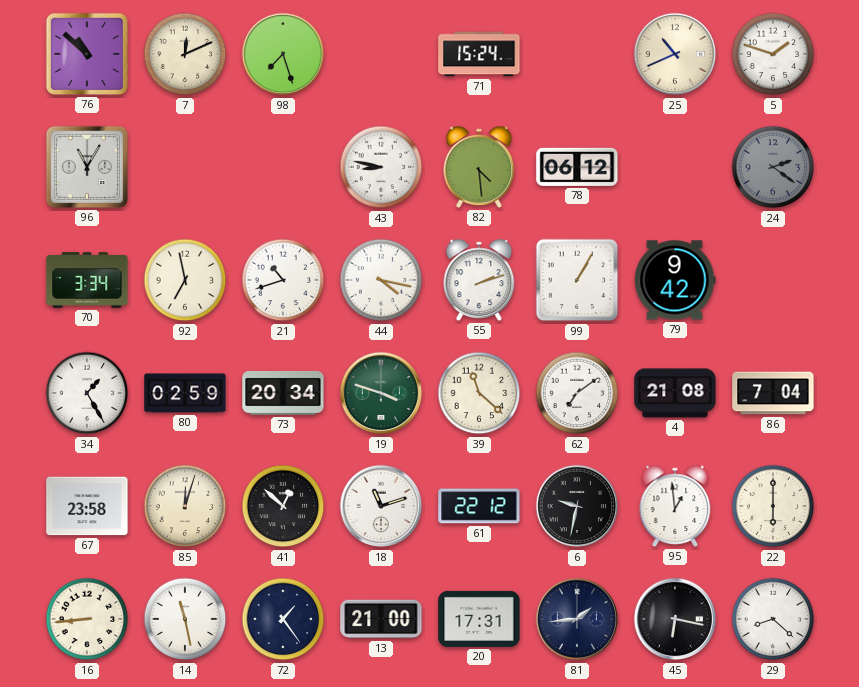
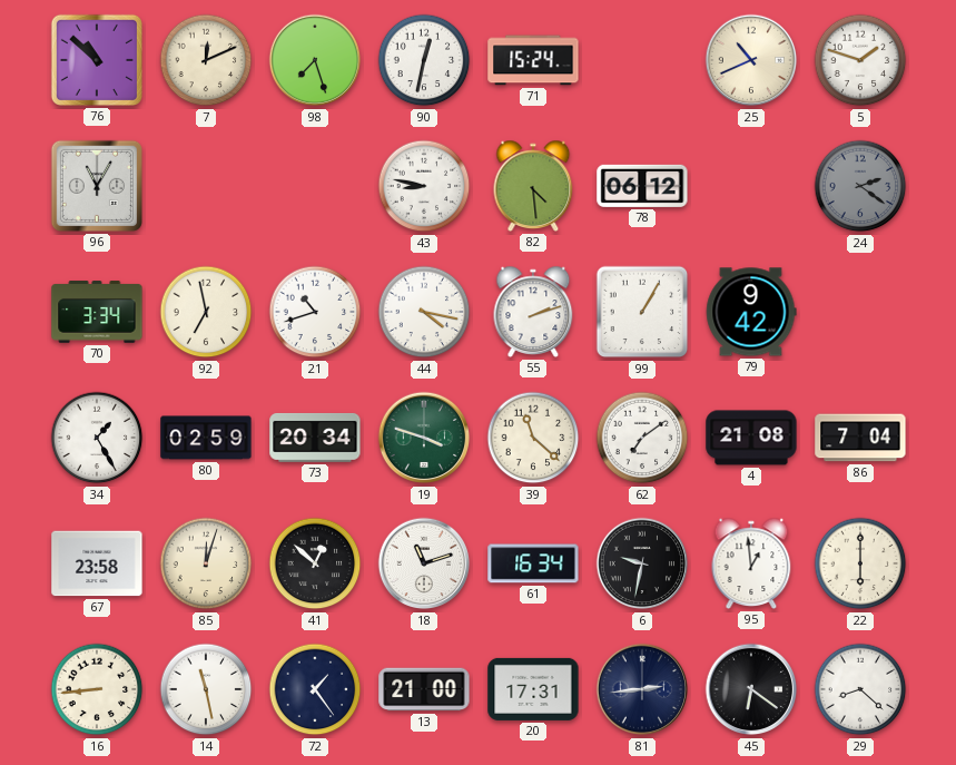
90: none -> 12:32 (424, 60)
61: 22:12 -> 16:34 (533, 563)
81: 1:44 -> 2:44 (642, 689)
45: 6:17 -> 6:21 (751, 689)
